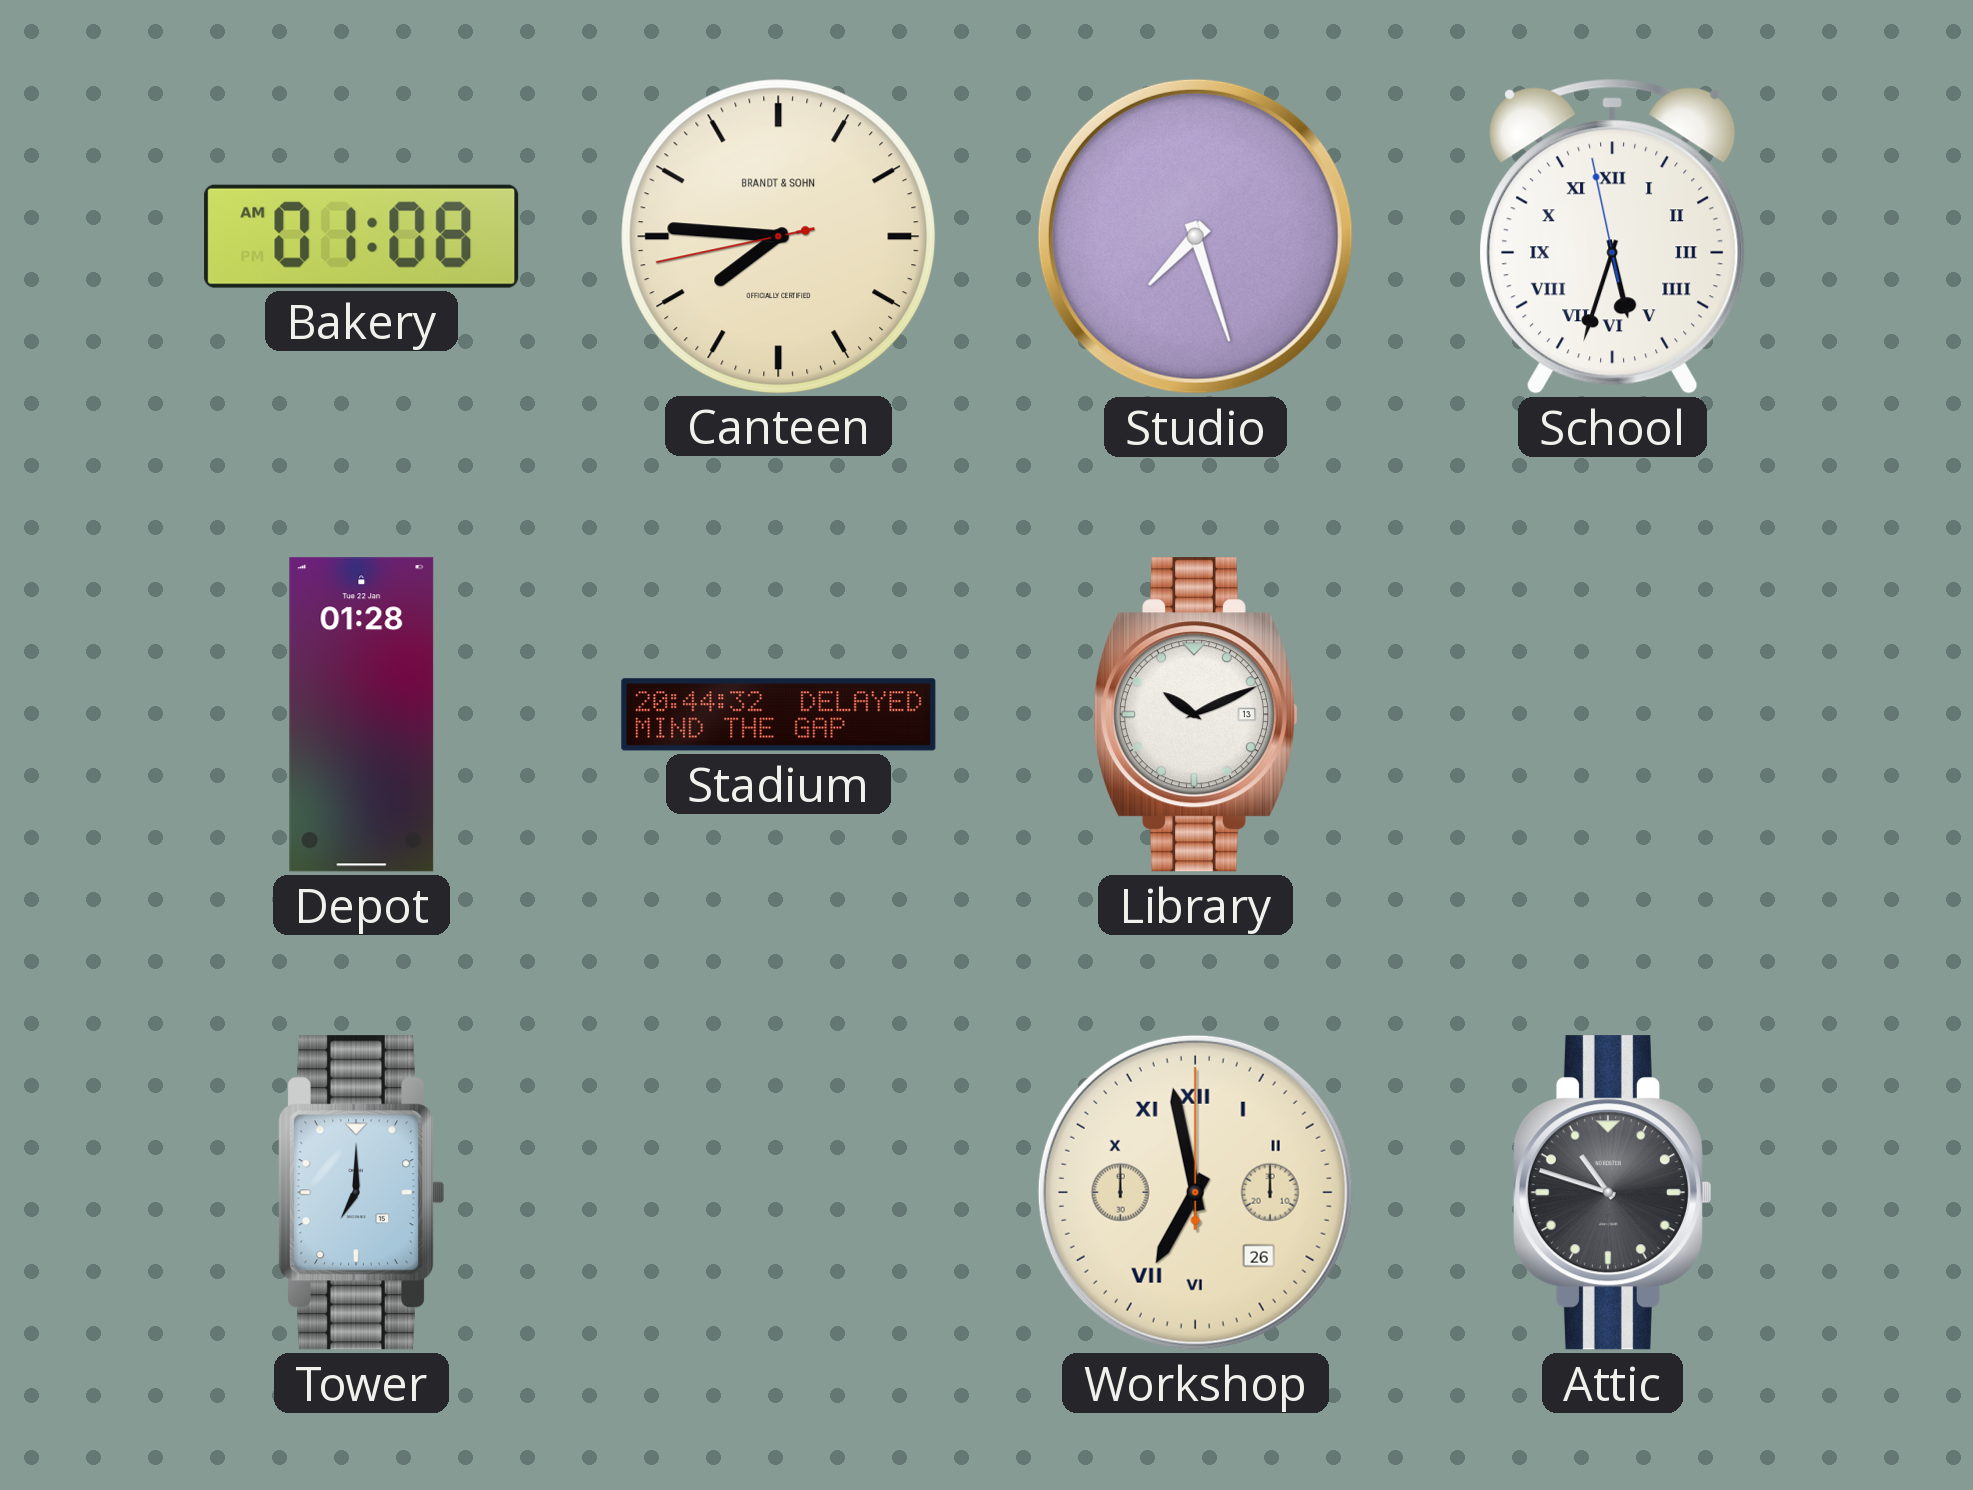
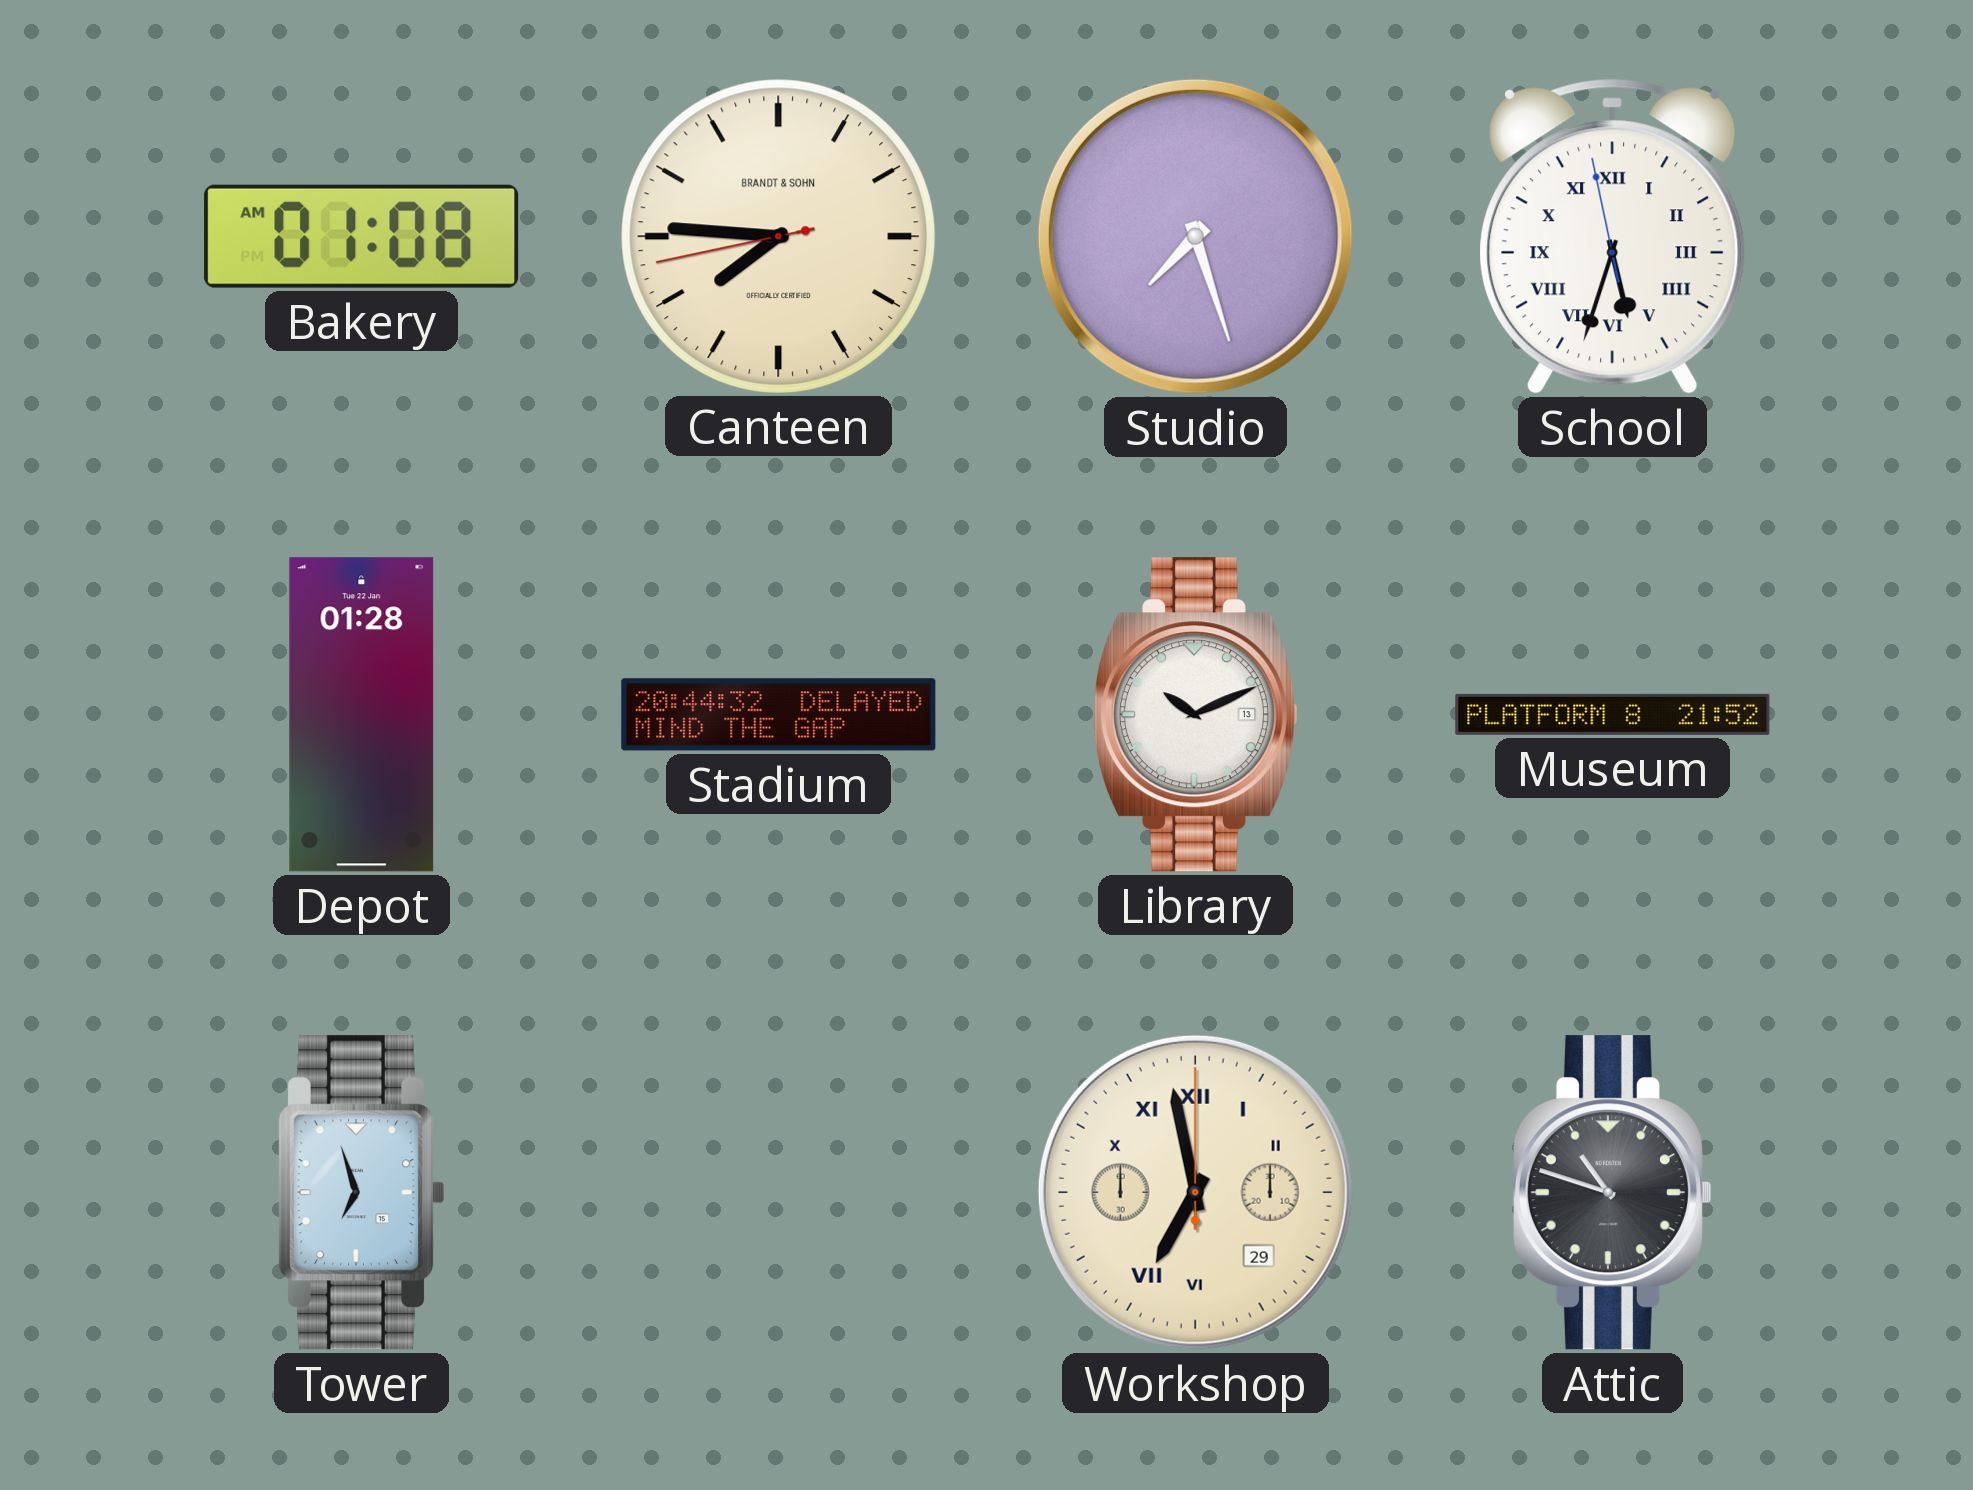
Museum: none -> 21:52 (1613, 714)
Tower: 7:00 -> 6:57 (360, 1193)
Workshop date: 26 -> 29 (1195, 1192)
